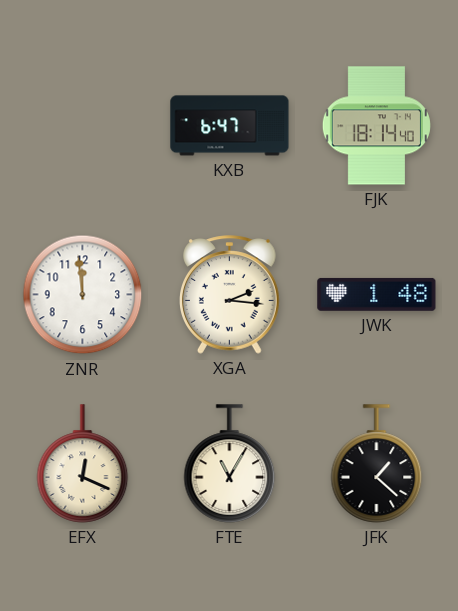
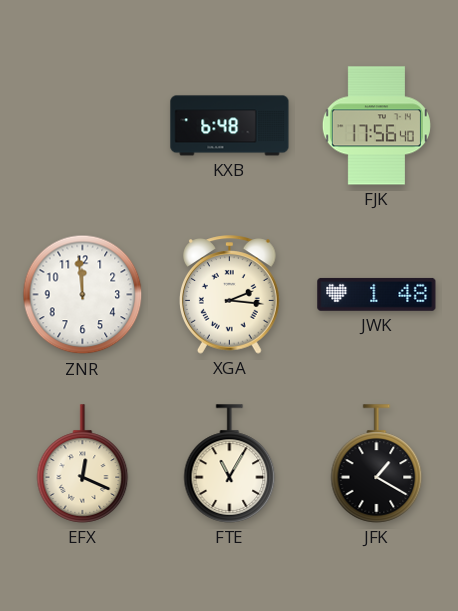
KXB: 6:47 -> 6:48 (230, 126)
FJK: 18:14 -> 17:56 (376, 126)
JFK: 1:22 -> 1:20 (377, 464)
